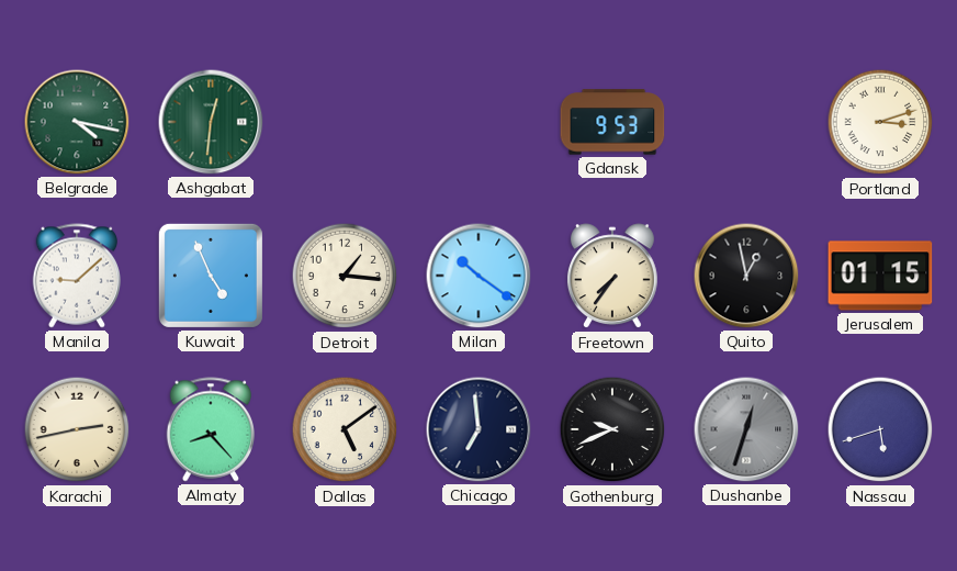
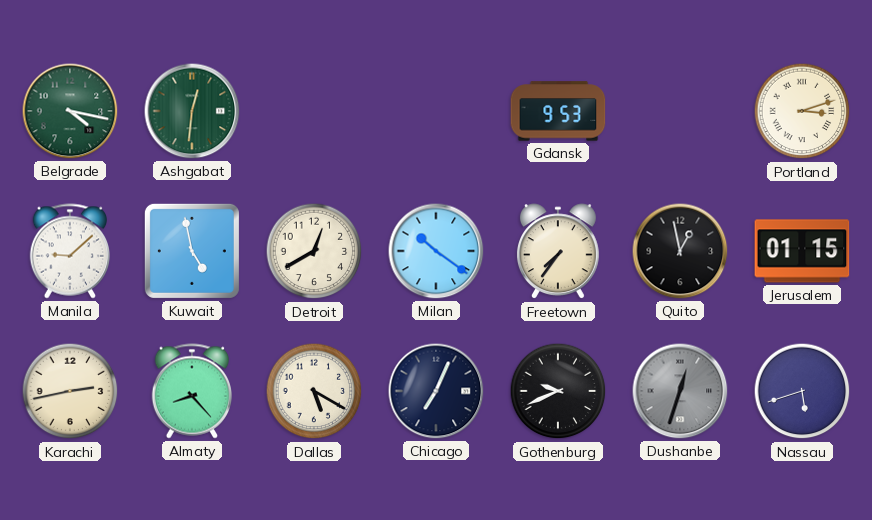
Kuwait: 4:56 -> 4:58 (192, 251)
Detroit: 1:16 -> 12:40 (314, 251)
Dallas: 5:09 -> 5:20 (314, 391)
Chicago: 6:59 -> 7:04 (436, 391)
